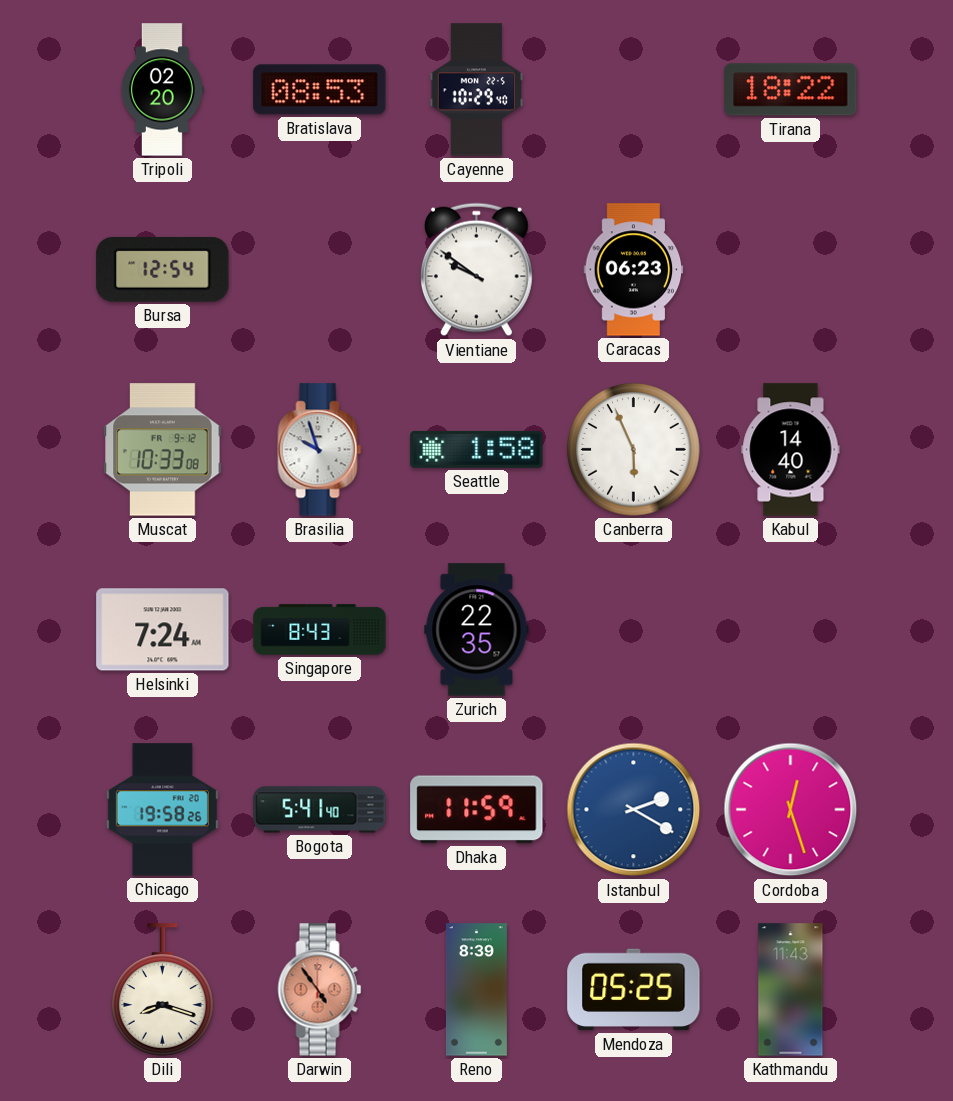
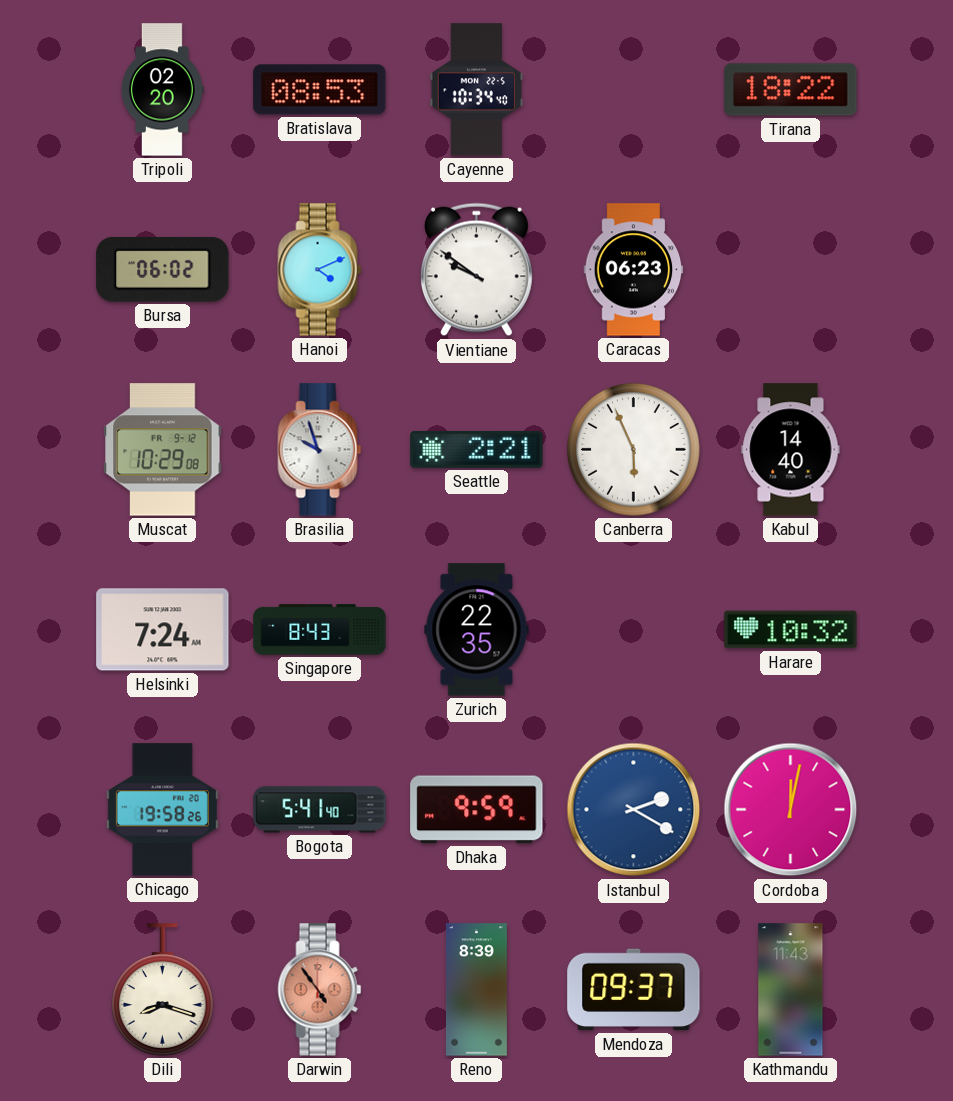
Cayenne: 10:29 -> 10:34 (477, 90)
Bursa: 12:54 -> 06:02 (163, 269)
Hanoi: none -> 4:11 (320, 270)
Muscat: 10:33 -> 10:29 (163, 450)
Seattle: 1:58 -> 2:21 (477, 449)
Harare: none -> 10:32 (791, 630)
Dhaka: 11:59 -> 9:59 (477, 810)
Cordoba: 12:27 -> 12:02 (791, 810)
Mendoza: 05:25 -> 09:37 (634, 990)
